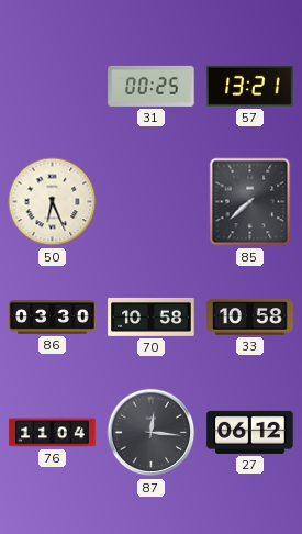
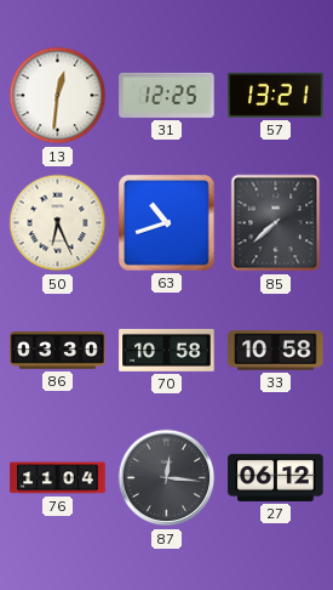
13: none -> 12:31 (58, 96)
31: 00:25 -> 12:25 (167, 95)
63: none -> 10:42 (167, 223)
